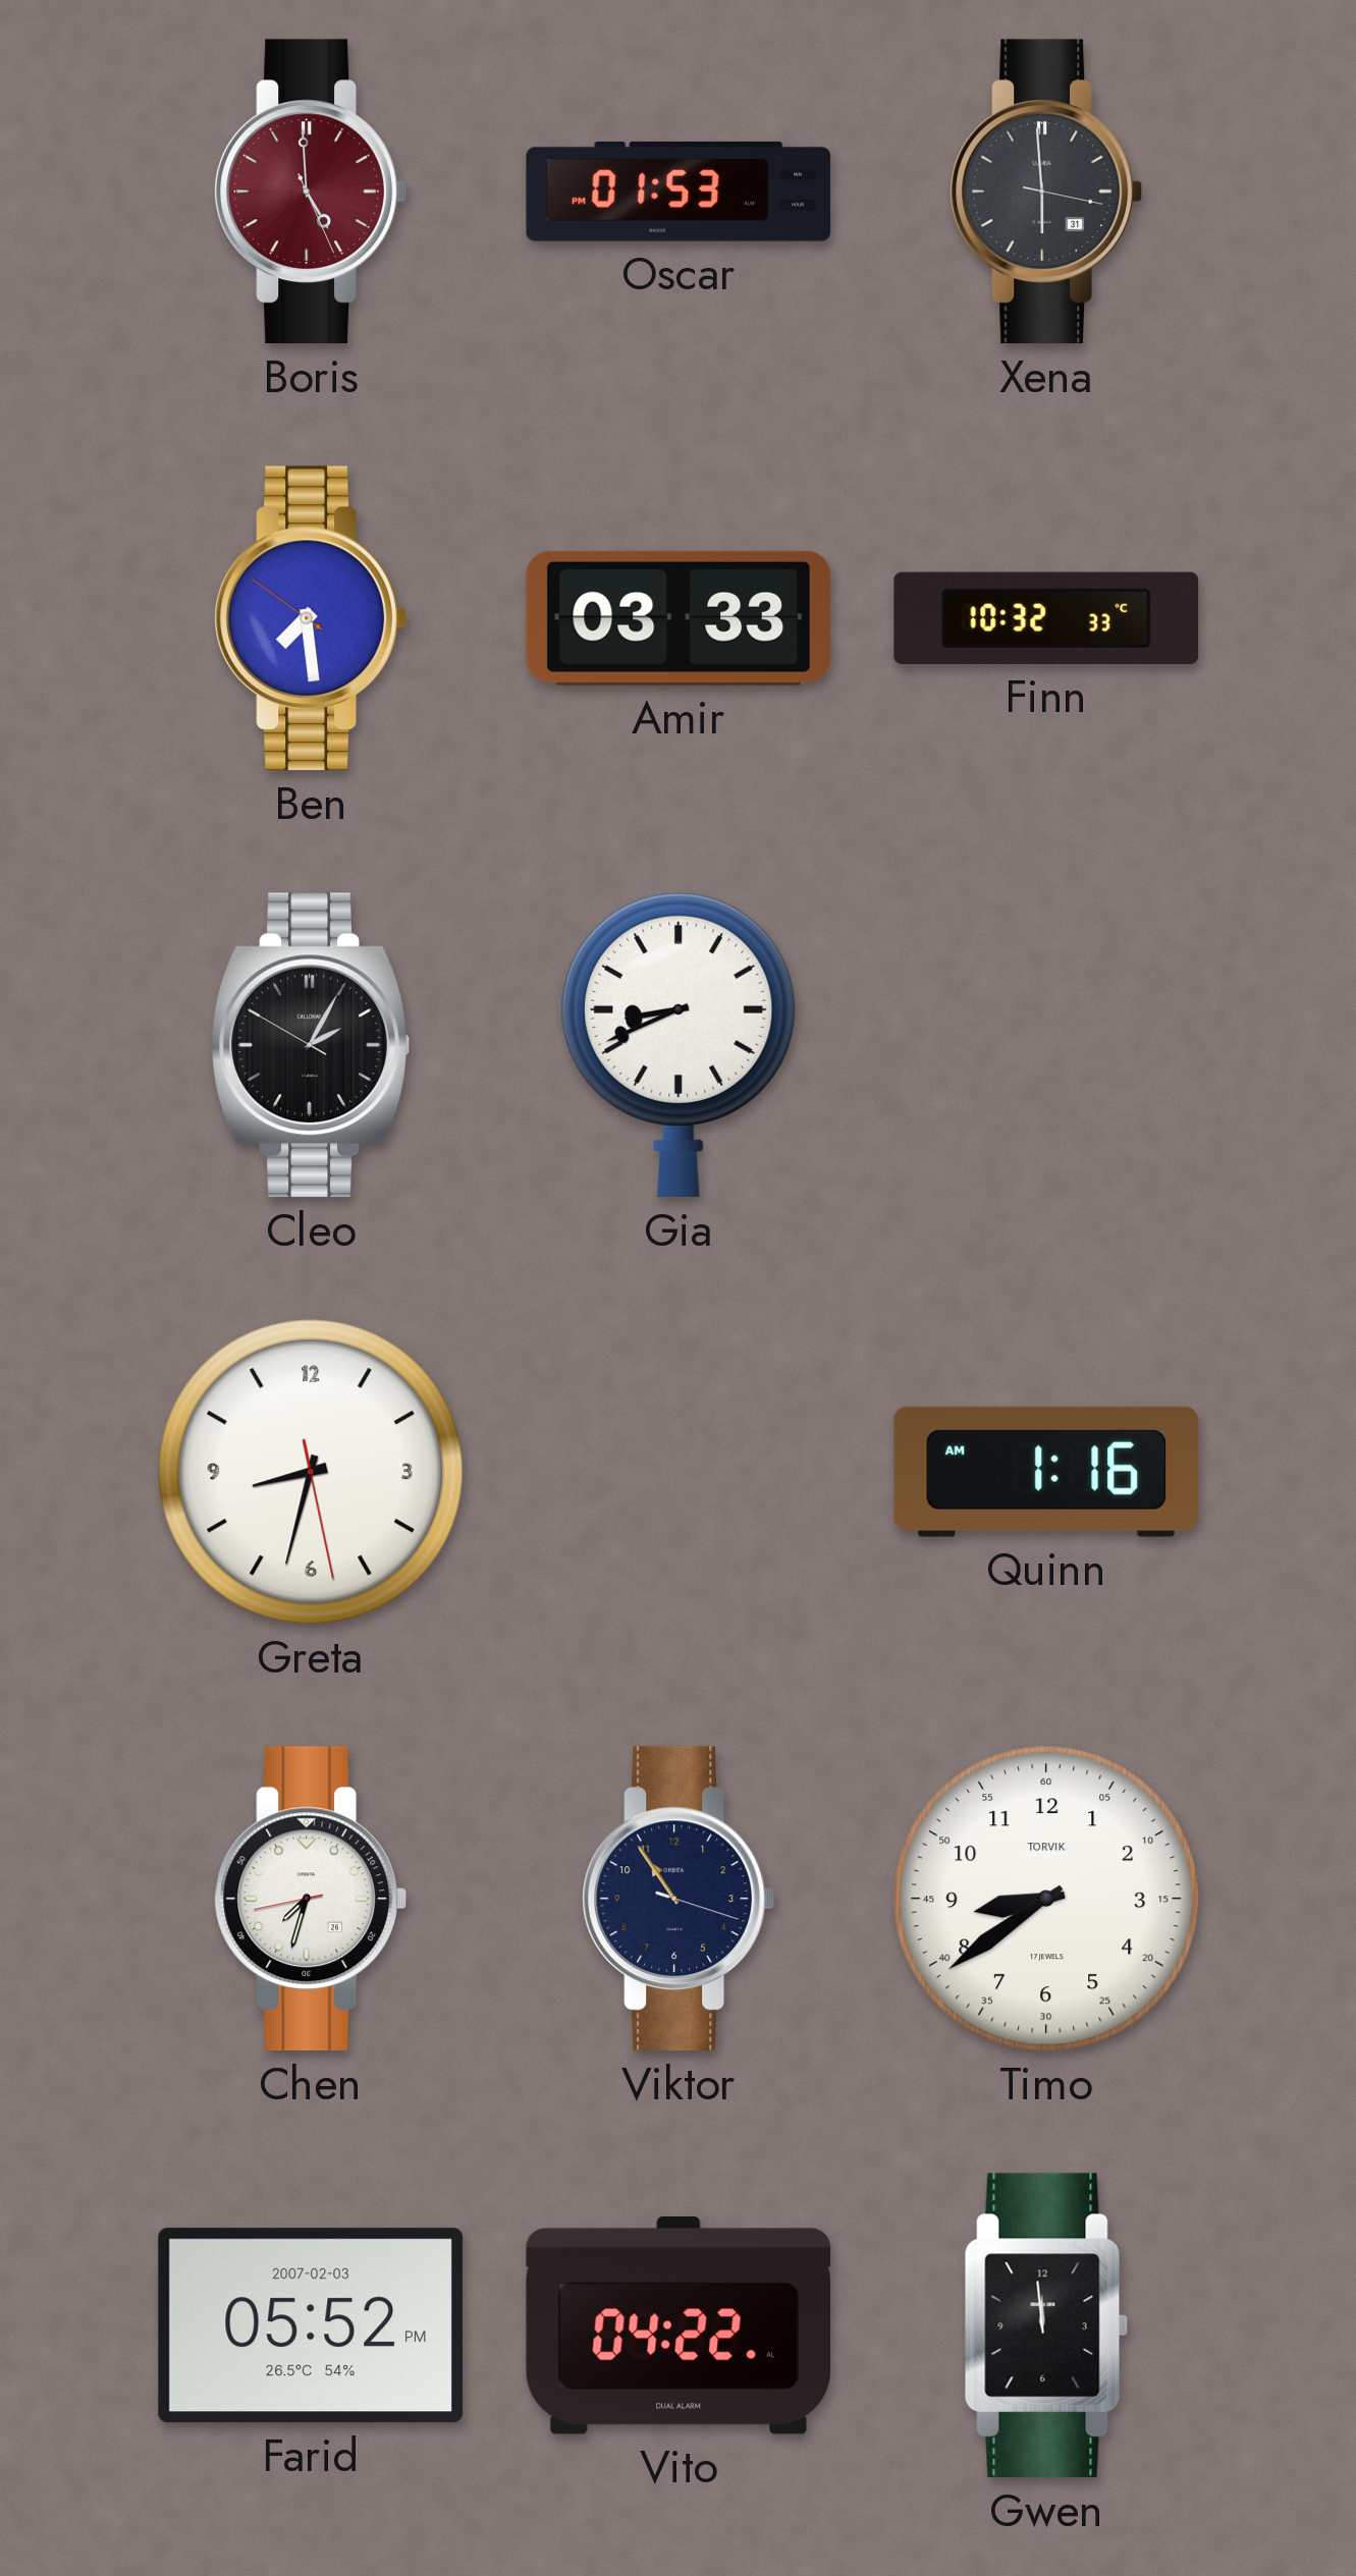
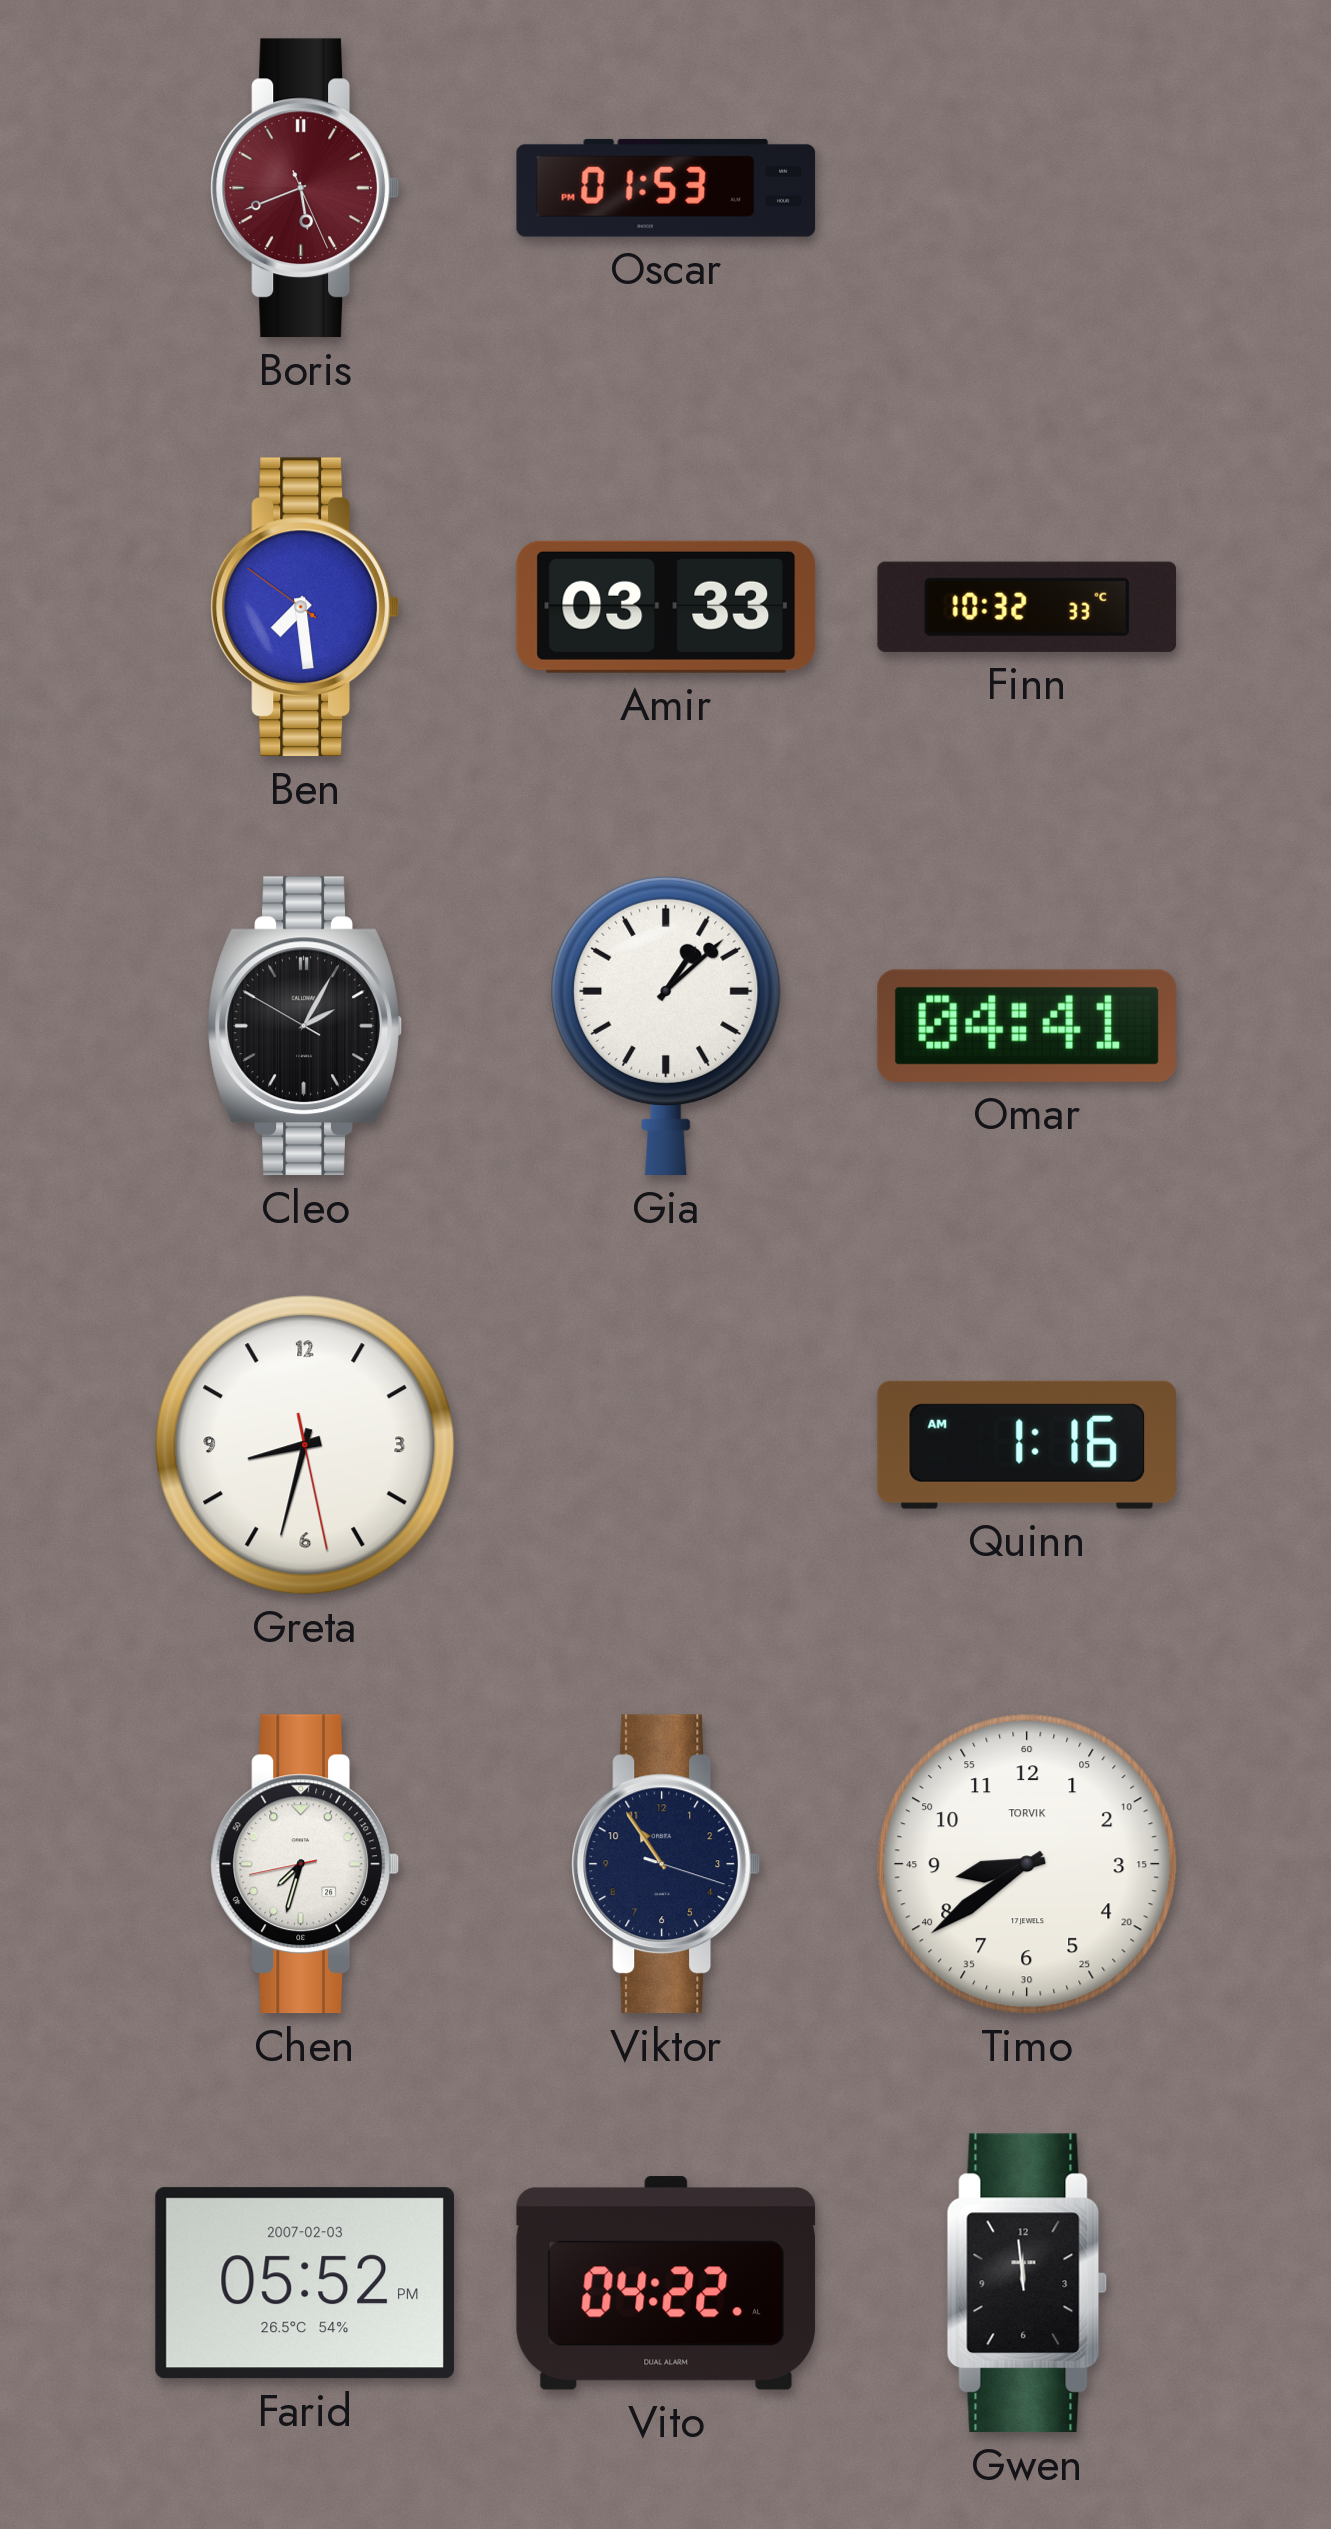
Boris: 4:59 -> 5:41 (304, 188)
Xena: 5:59 -> none (1045, 191)
Gia: 8:41 -> 1:08 (666, 1026)
Omar: none -> 04:41 (1027, 1026)
